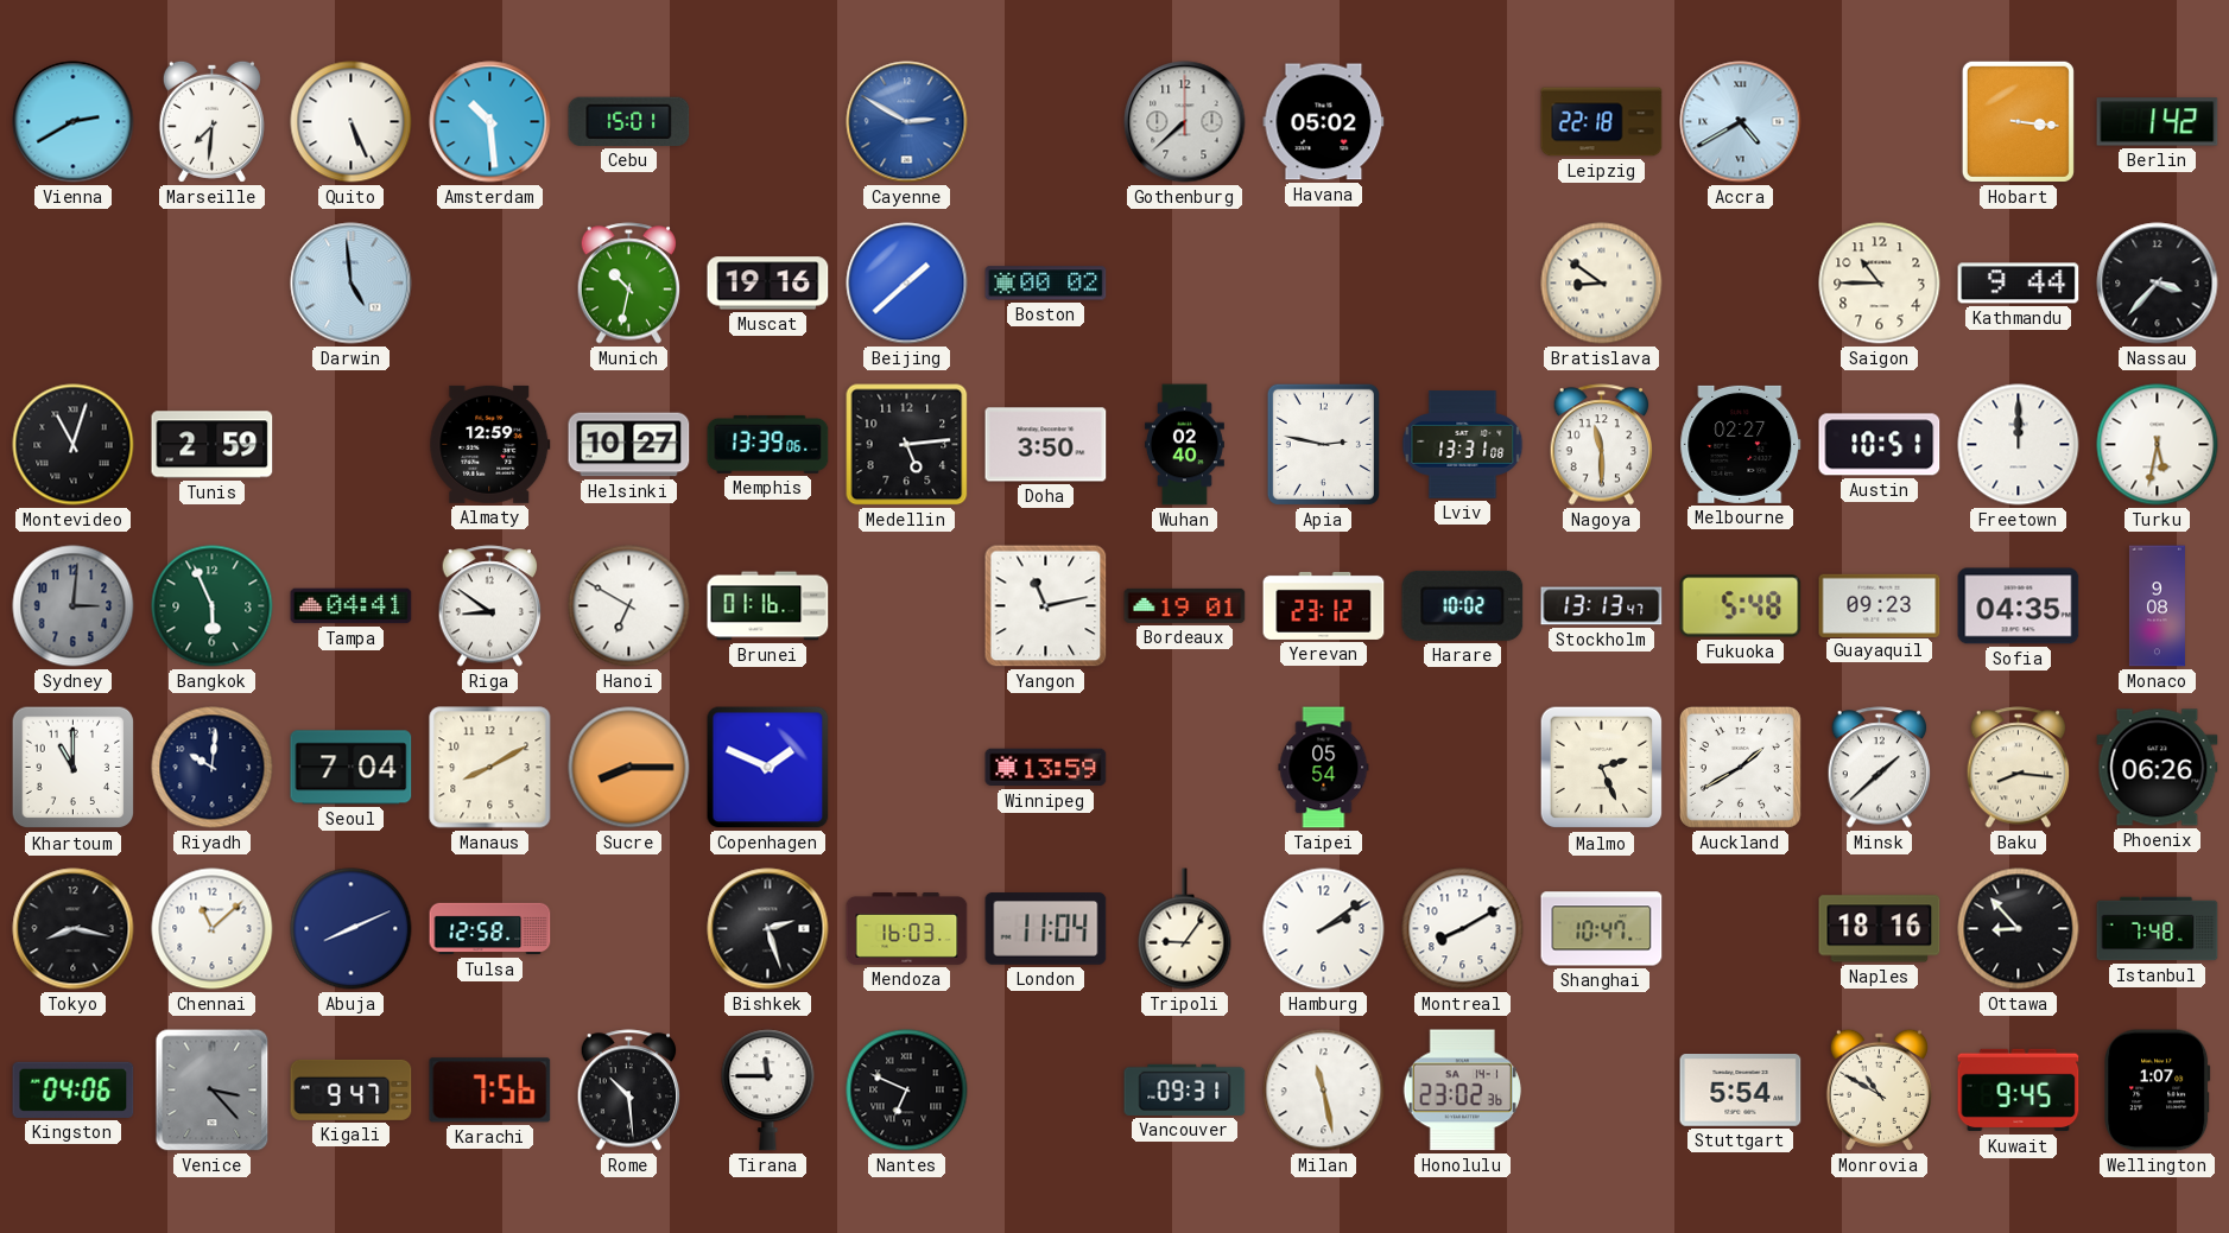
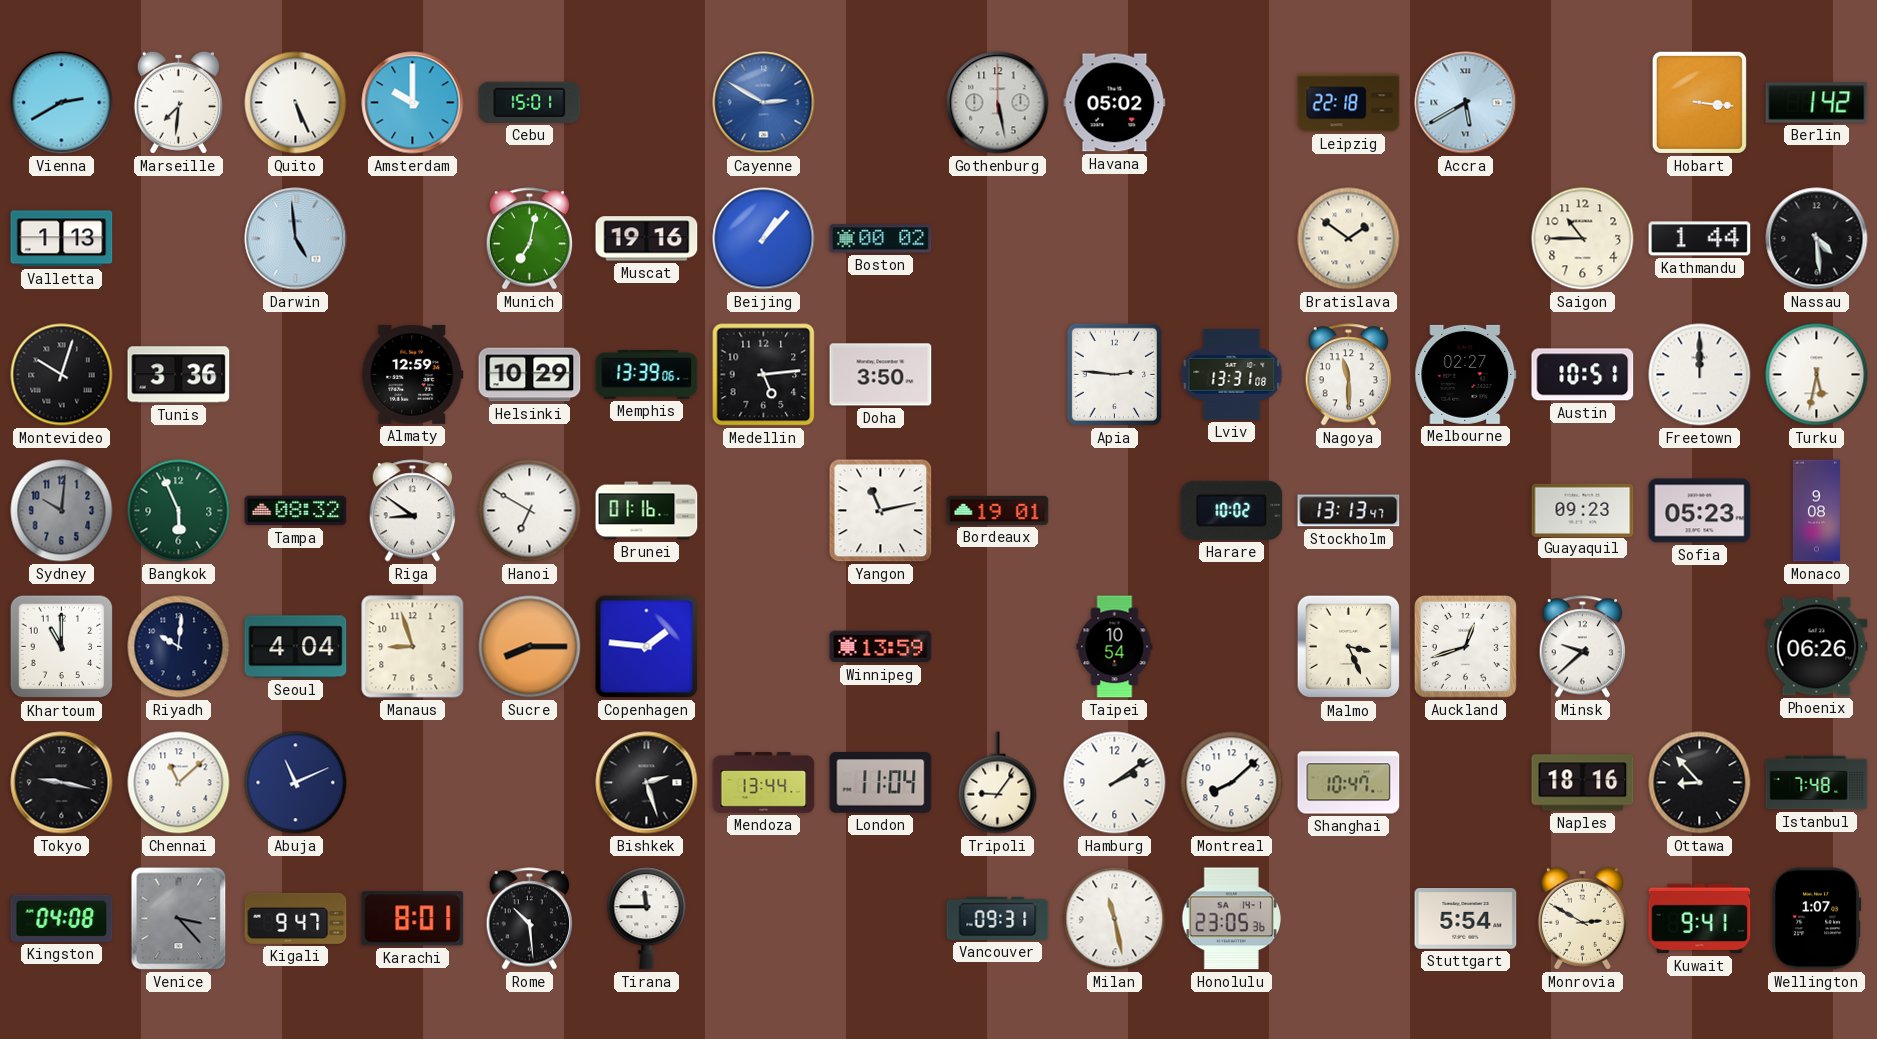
Amsterdam: 10:29 -> 10:00 (413, 103)
Gothenburg: 7:38 -> 5:28 (998, 103)
Accra: 4:40 -> 5:40 (1466, 103)
Valletta: none -> 1:13 (62, 239)
Munich: 10:32 -> 7:02 (530, 239)
Beijing: 1:38 -> 1:07 (764, 239)
Bratislava: 8:51 -> 1:51 (1349, 239)
Kathmandu: 9:44 -> 1:44 (1700, 239)
Nassau: 3:37 -> 4:29 (1817, 239)
Montevideo: 11:03 -> 10:03 (62, 375)
Tunis: 2:59 -> 3:36 (179, 375)
Helsinki: 10:27 -> 10:29 (530, 375)
Wuhan: 02:40 -> none (1184, 445)
Apia: 2:47 -> 2:46 (1114, 374)
Sydney: 3:01 -> 10:01 (62, 511)
Tampa: 04:41 -> 08:32 (296, 511)
Yerevan: 23:12 -> none (1324, 605)
Fukuoka: 5:48 -> none (1741, 606)
Sofia: 04:35 -> 05:23 (1700, 511)
Seoul: 7:04 -> 4:04 (296, 647)
Manaus: 8:10 -> 8:57 (413, 647)
Copenhagen: 1:49 -> 1:46 (647, 647)
Taipei: 05:54 -> 10:54 (1115, 647)
Malmo: 2:26 -> 3:26 (1349, 647)
Auckland: 1:40 -> 12:42 (1465, 646)
Minsk: 1:38 -> 9:38 (1583, 647)
Baku: 8:16 -> none (2019, 768)
Tokyo: 8:17 -> 9:17 (62, 783)
Abuja: 8:11 -> 11:11 (296, 783)
Tulsa: 12:58 -> none (490, 929)
Mendoza: 16:03 -> 13:44 (764, 783)
Montreal: 8:10 -> 8:08 (1232, 783)
Kingston: 04:06 -> 04:08 (62, 918)
Karachi: 7:56 -> 8:01 (413, 919)
Nantes: 6:49 -> none (907, 1091)
Honolulu: 23:02 -> 23:05 (1231, 919)
Monrovia: 10:50 -> 2:50 (1582, 918)
Kuwait: 9:45 -> 9:41 (1700, 919)
